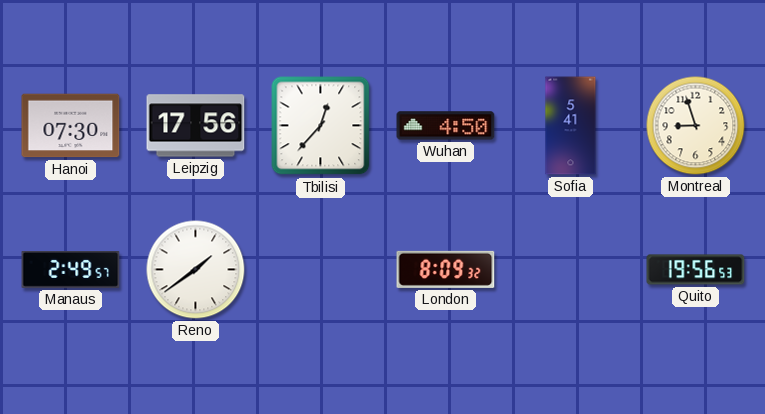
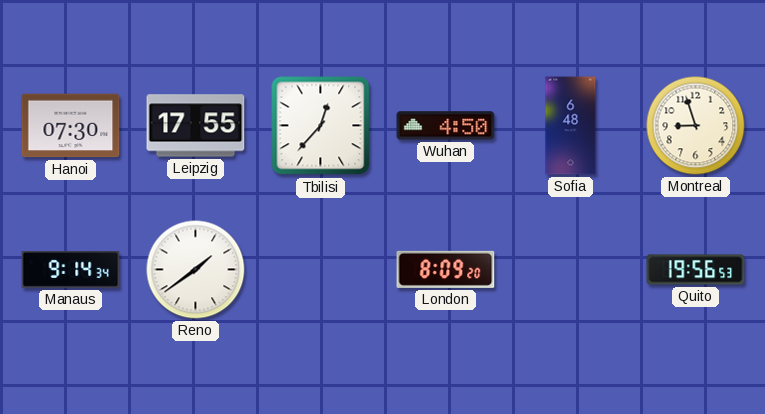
Leipzig: 17:56 -> 17:55 (196, 126)
Sofia: 5:41 -> 6:48 (571, 126)
Manaus: 2:49 -> 9:14 (71, 270)
London: 8:09:32 -> 8:09:20 (446, 269)
